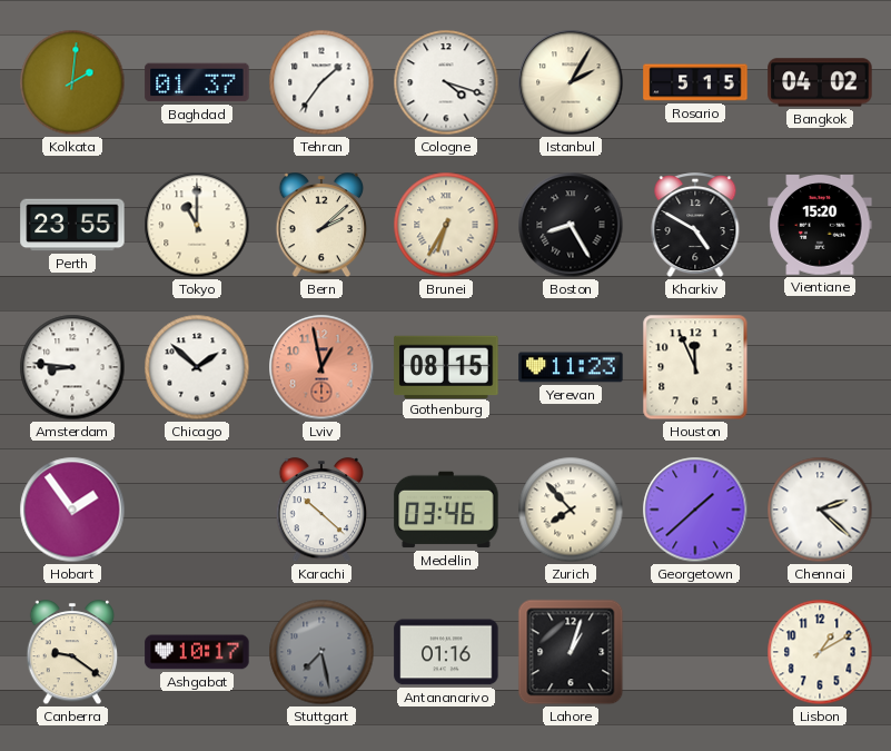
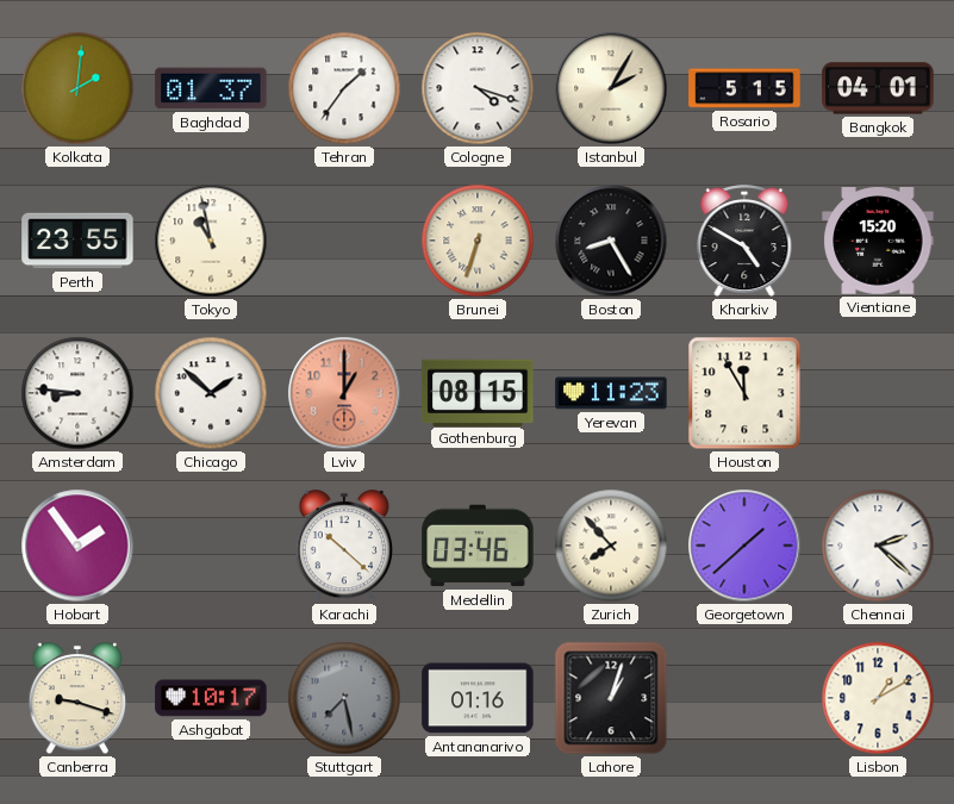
Bangkok: 04:02 -> 04:01 (878, 88)
Tokyo: 11:00 -> 10:58 (211, 241)
Bern: 2:08 -> none (321, 226)
Brunei: 6:35 -> 6:33 (478, 241)
Lviv: 12:58 -> 1:00 (344, 393)
Houston: 11:56 -> 11:55 (744, 393)
Canberra: 9:21 -> 9:18 (77, 699)
